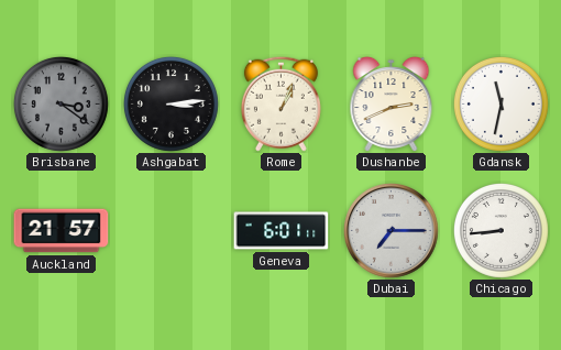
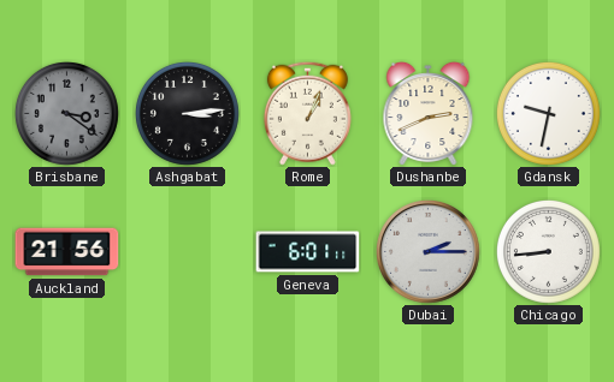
Gdansk: 11:32 -> 9:32 (548, 113)
Auckland: 21:57 -> 21:56 (67, 252)
Dubai: 7:15 -> 2:15 (429, 252)
